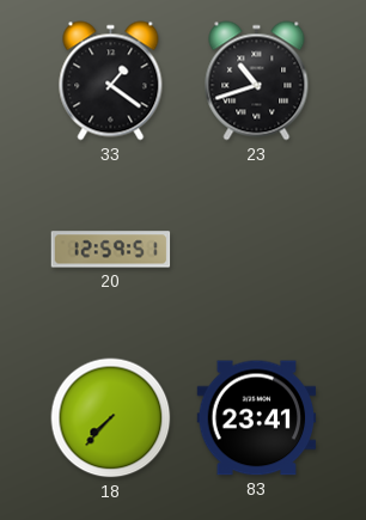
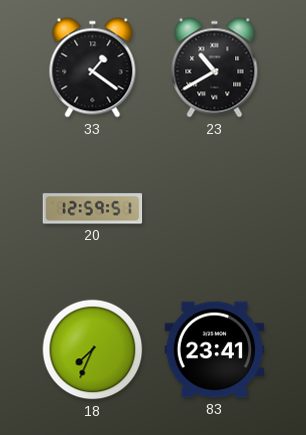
23: 10:42 -> 10:40 (215, 68)
18: 7:37 -> 7:34 (93, 350)
